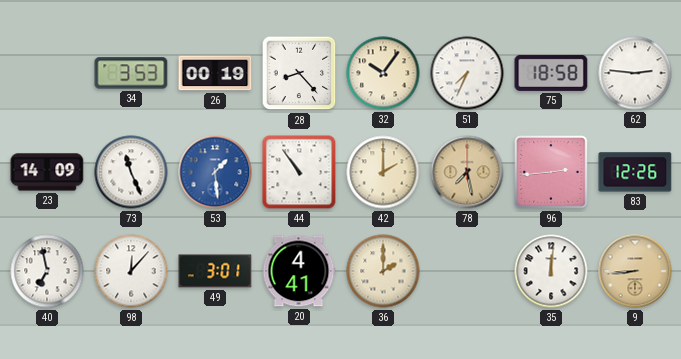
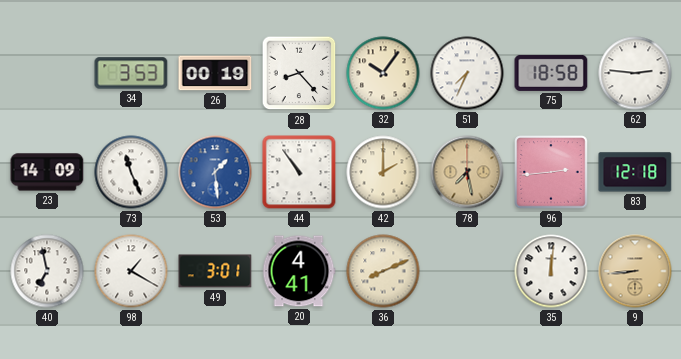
83: 12:26 -> 12:18 (635, 172)
98: 12:07 -> 1:20 (131, 271)
36: 2:00 -> 8:11 (383, 271)
